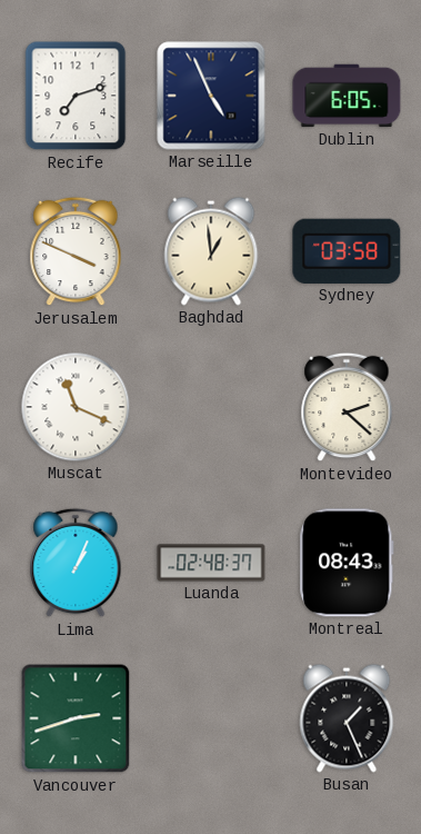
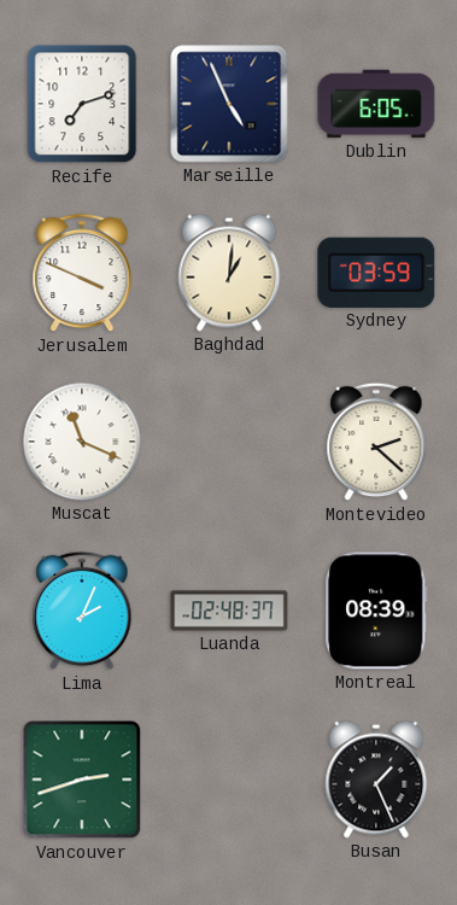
Baghdad: 12:59 -> 1:01 (229, 273)
Sydney: 03:58 -> 03:59 (376, 273)
Lima: 1:04 -> 2:04 (82, 611)
Montreal: 08:43 -> 08:39 (376, 611)
